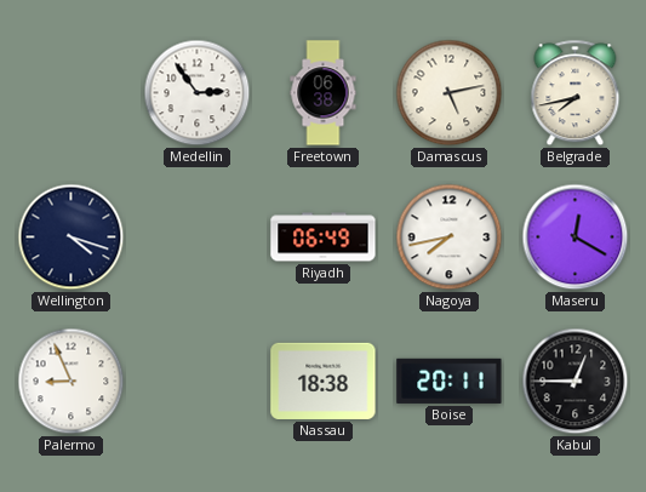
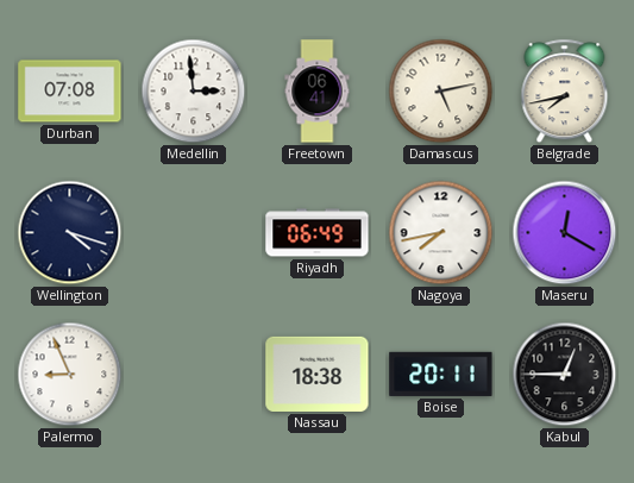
Durban: none -> 07:08 (70, 92)
Medellin: 2:54 -> 2:59 (194, 92)
Freetown: 06:38 -> 06:41 (318, 92)
